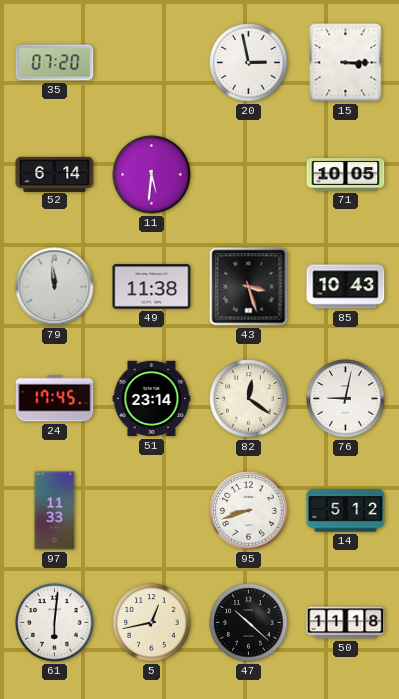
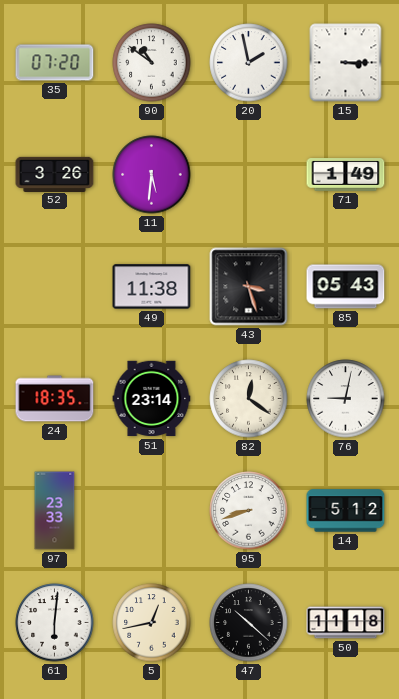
90: none -> 10:51 (152, 63)
20: 2:58 -> 1:58 (249, 63)
52: 6:14 -> 3:26 (55, 174)
71: 10:05 -> 1:49 (346, 175)
79: 11:59 -> none (55, 287)
85: 10:43 -> 05:43 (346, 287)
24: 17:45 -> 18:35 (55, 399)
97: 11:33 -> 23:33 (55, 511)
